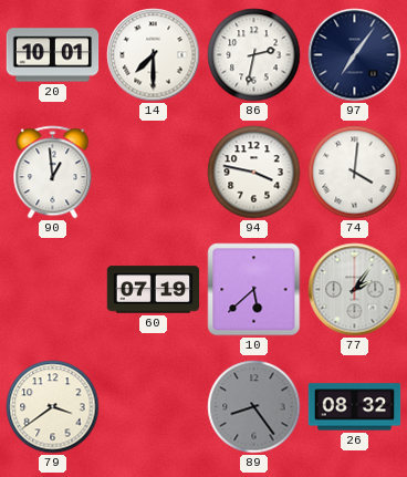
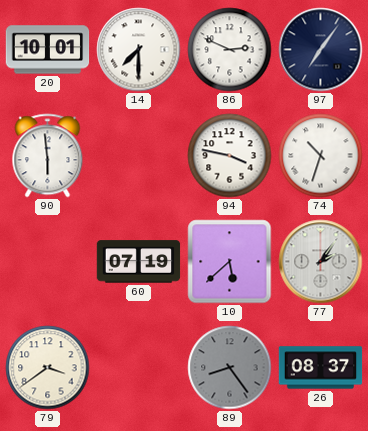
86: 2:32 -> 2:49 (230, 50)
90: 12:59 -> 5:59 (48, 156)
74: 4:01 -> 10:33 (321, 156)
26: 08:32 -> 08:37 (321, 368)
